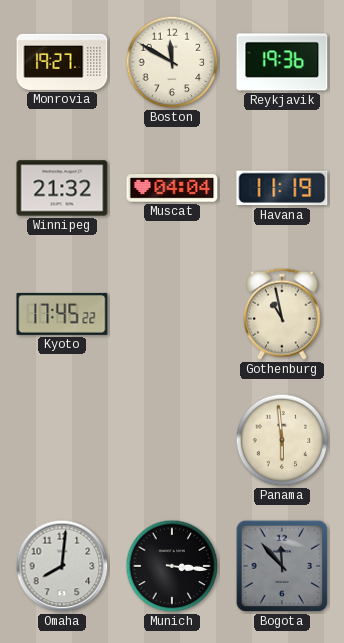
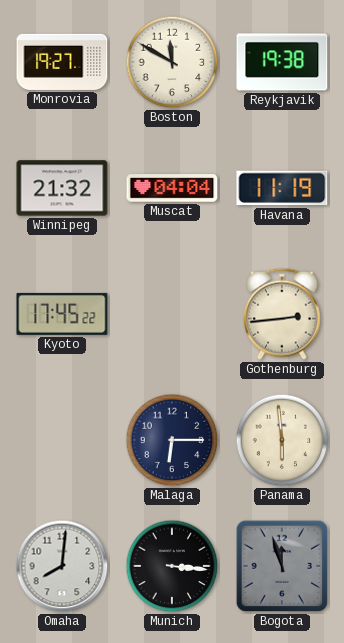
Reykjavik: 19:36 -> 19:38 (282, 62)
Gothenburg: 10:58 -> 2:44 (283, 314)
Malaga: none -> 6:15 (172, 440)
Bogota: 11:53 -> 11:57 (282, 566)
